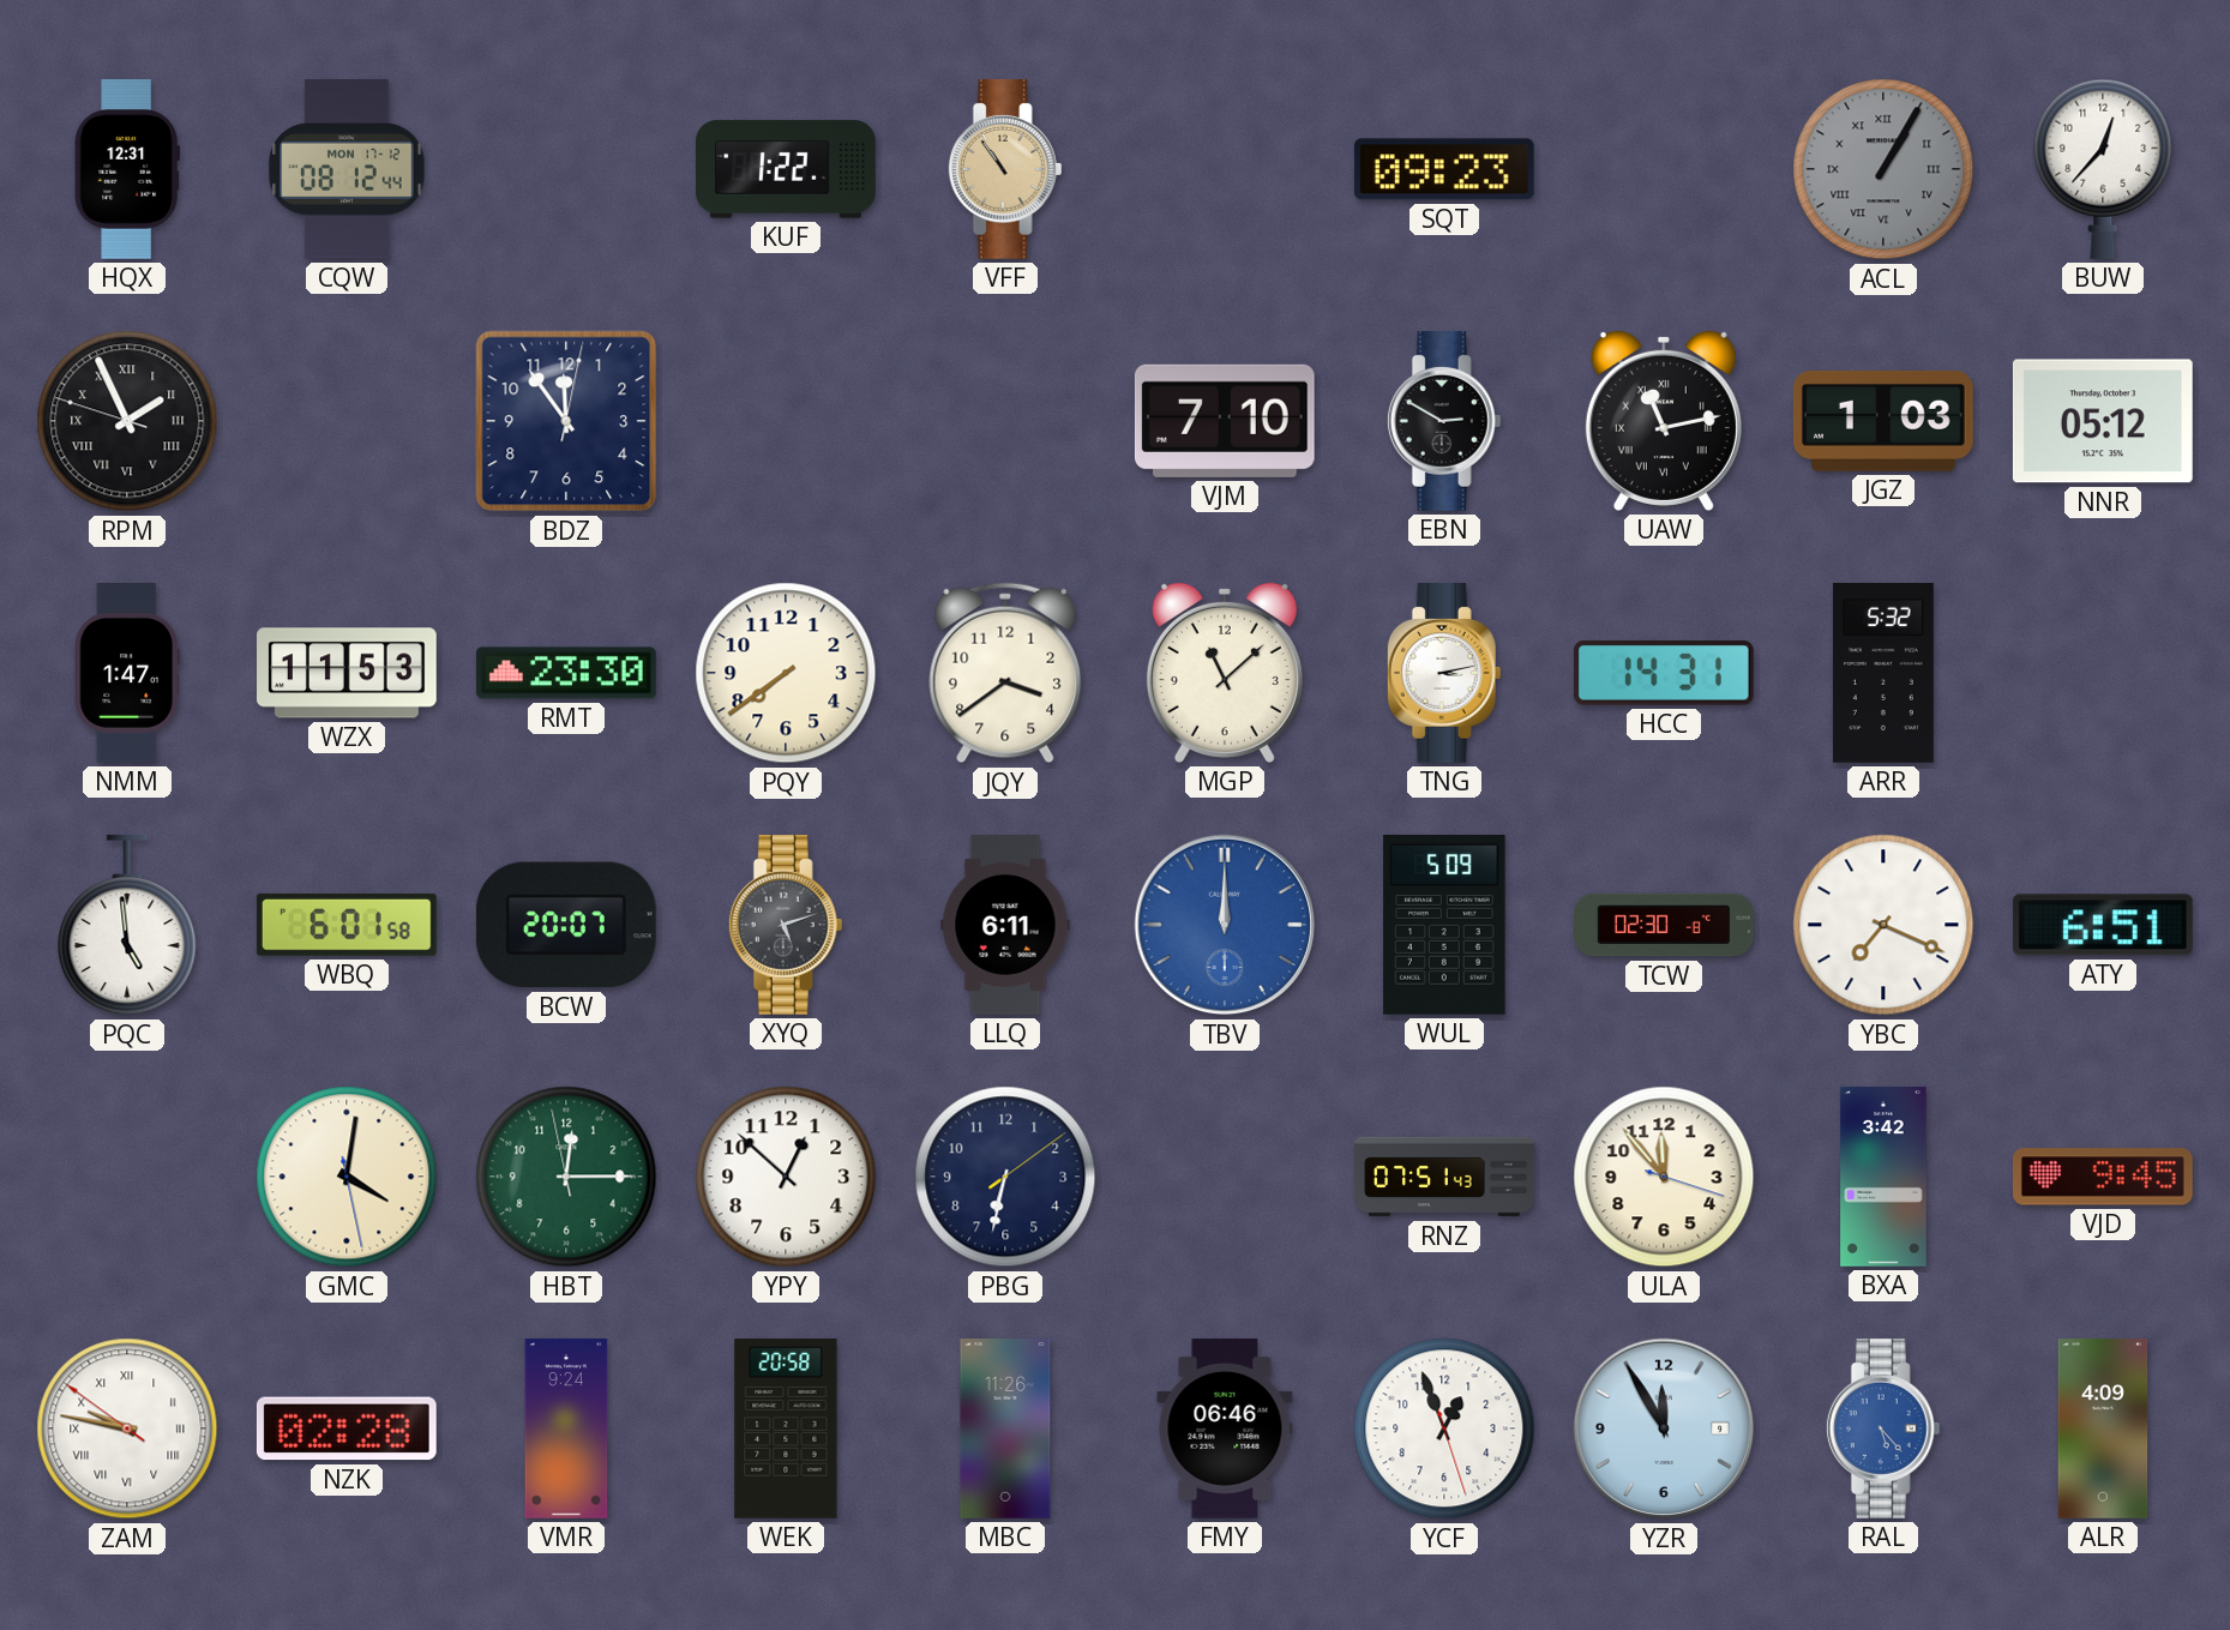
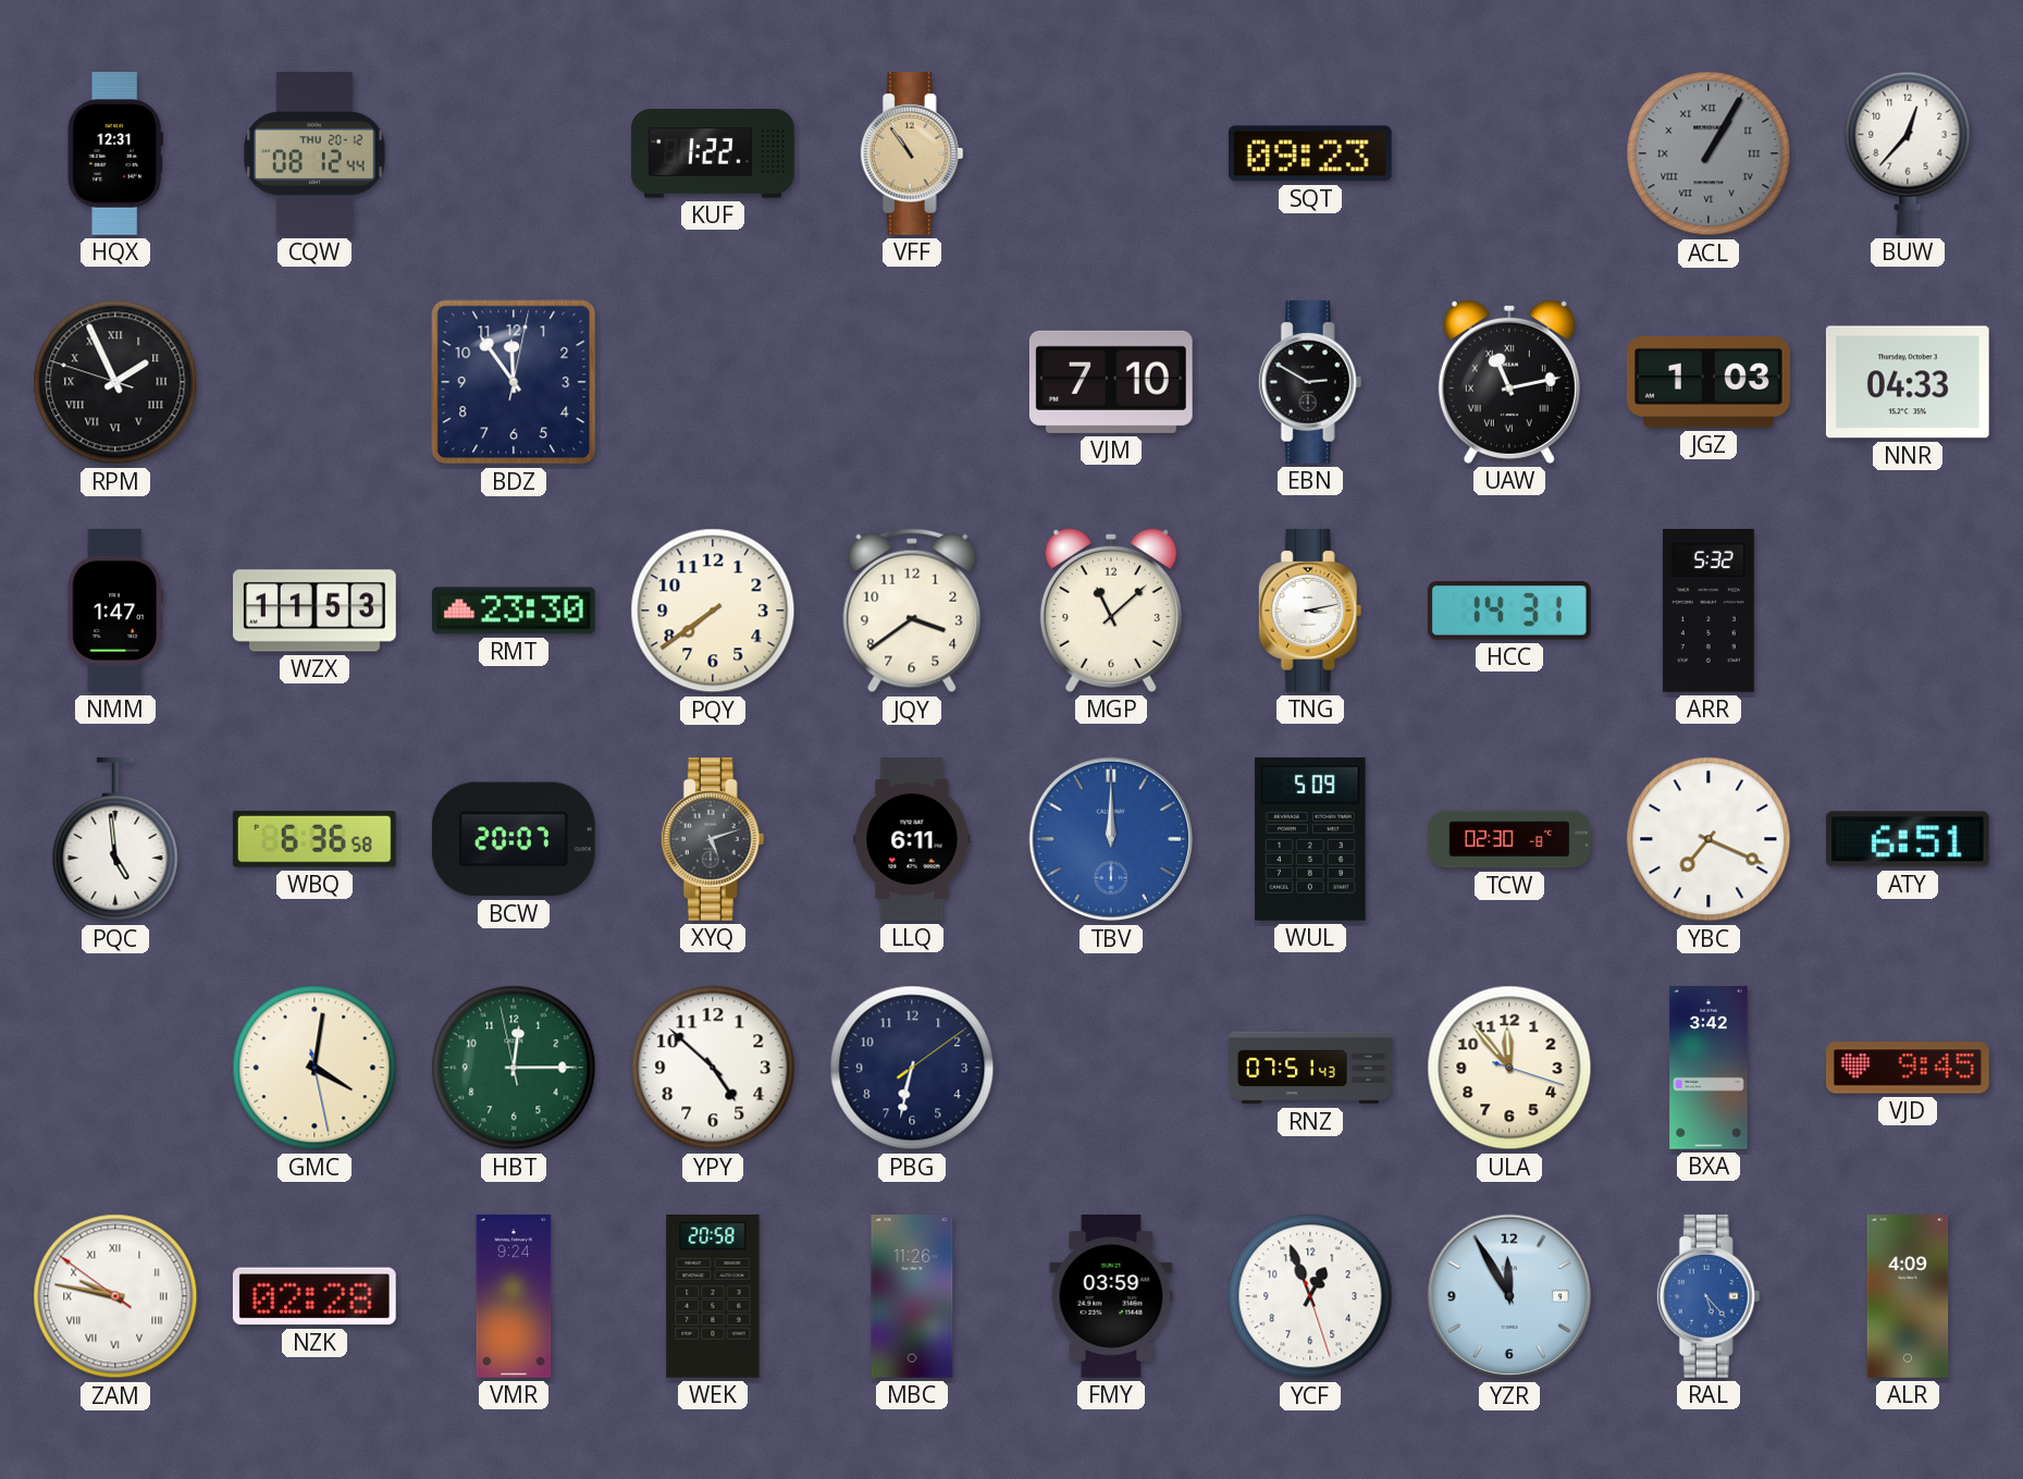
CQW date: MON 17-12 -> THU 20-12 (314, 155)
NNR: 05:12 -> 04:33 (1908, 382)
WBQ: 6:01 -> 6:36 (314, 839)
YPY: 12:52 -> 4:52 (713, 1068)
FMY: 06:46 -> 03:59 (1111, 1297)
